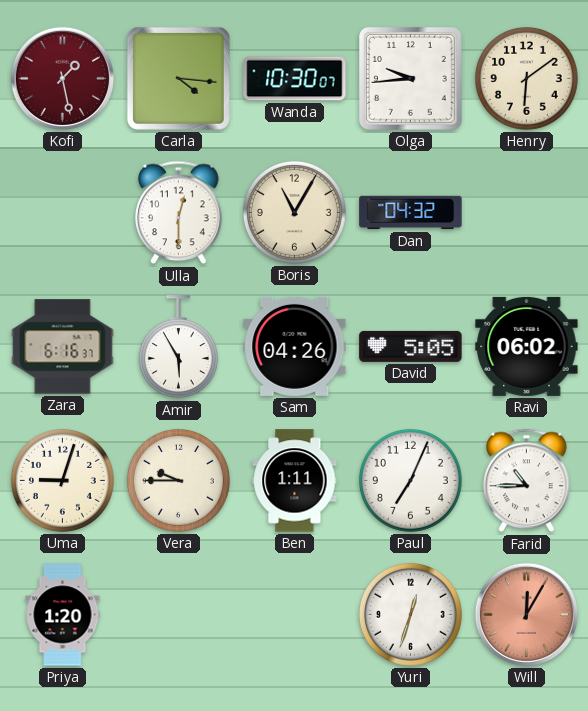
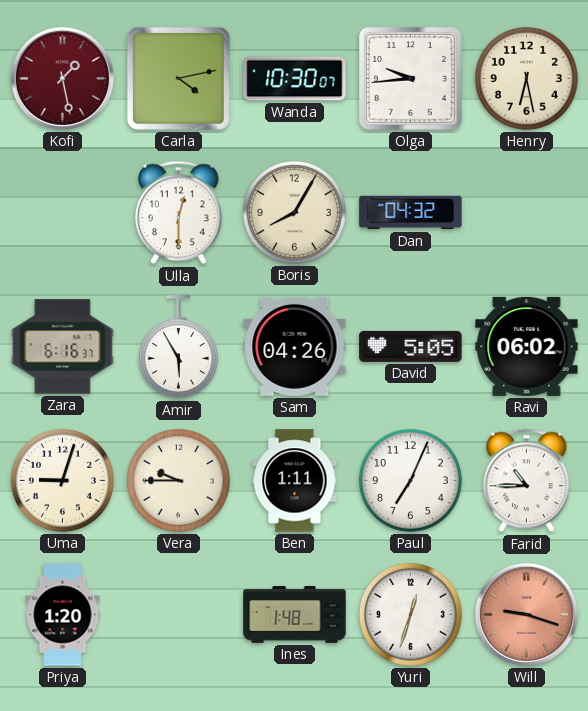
Carla: 4:16 -> 4:13 (178, 78)
Henry: 6:09 -> 6:28 (526, 78)
Boris: 11:05 -> 8:05 (294, 212)
Ines: none -> 1:48 (295, 615)
Will: 12:05 -> 9:18 (526, 614)
